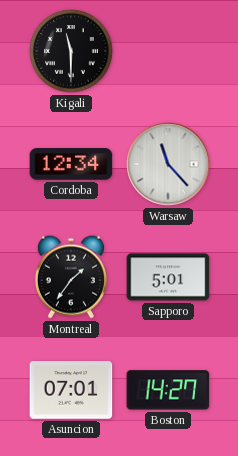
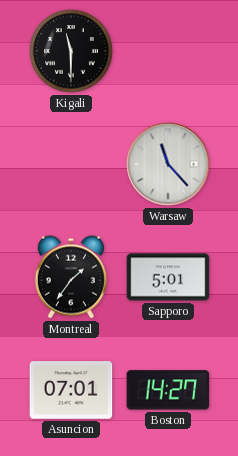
Cordoba: 12:34 -> none (71, 164)
